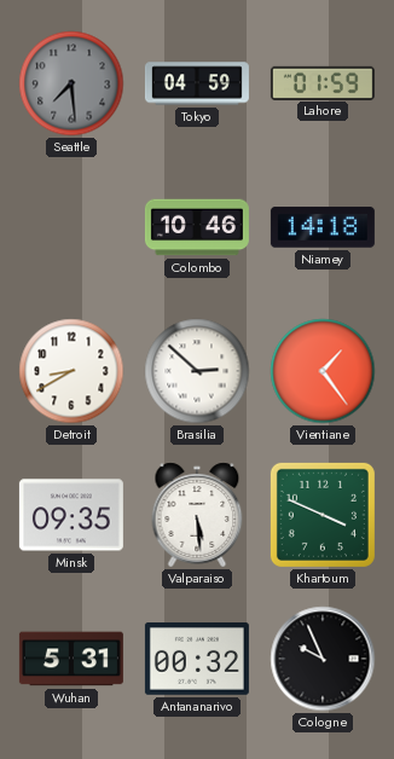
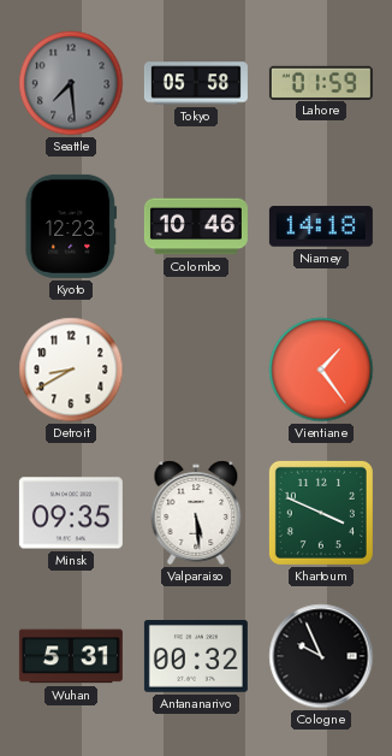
Tokyo: 04:59 -> 05:58 (196, 83)
Kyoto: none -> 12:23 (71, 226)
Brasilia: 2:52 -> none (197, 371)
